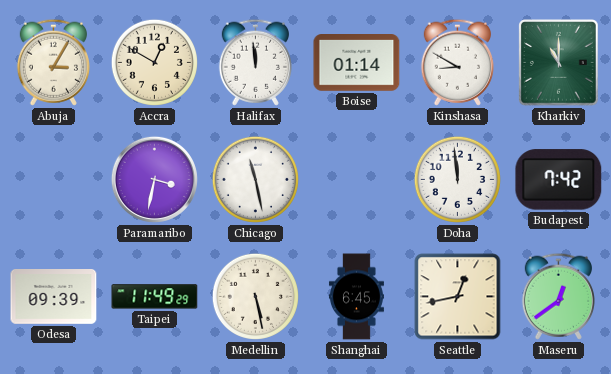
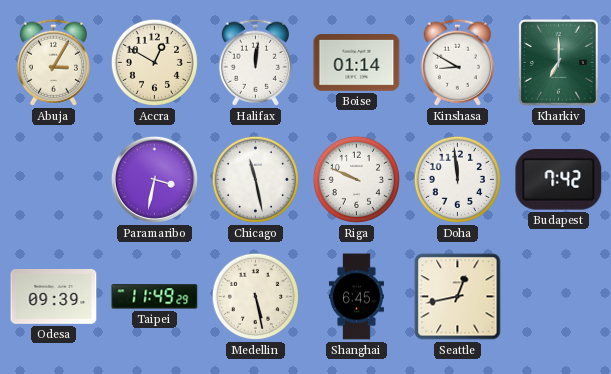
Halifax: 11:59 -> 12:01 (255, 62)
Kharkiv: 11:00 -> 7:00 (559, 63)
Riga: none -> 9:49 (356, 179)
Maseru: 12:39 -> none (558, 296)
